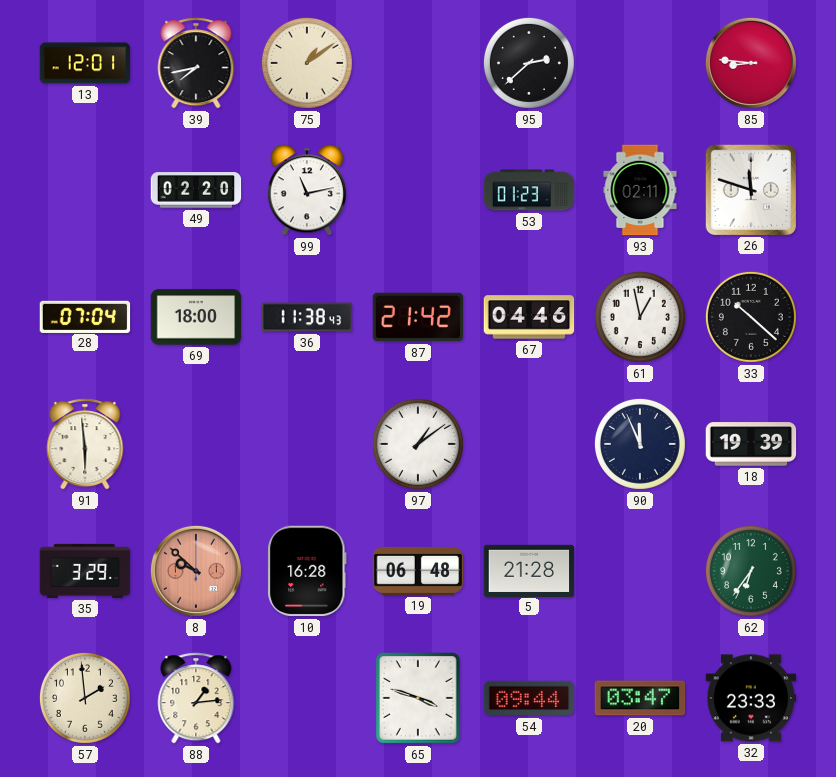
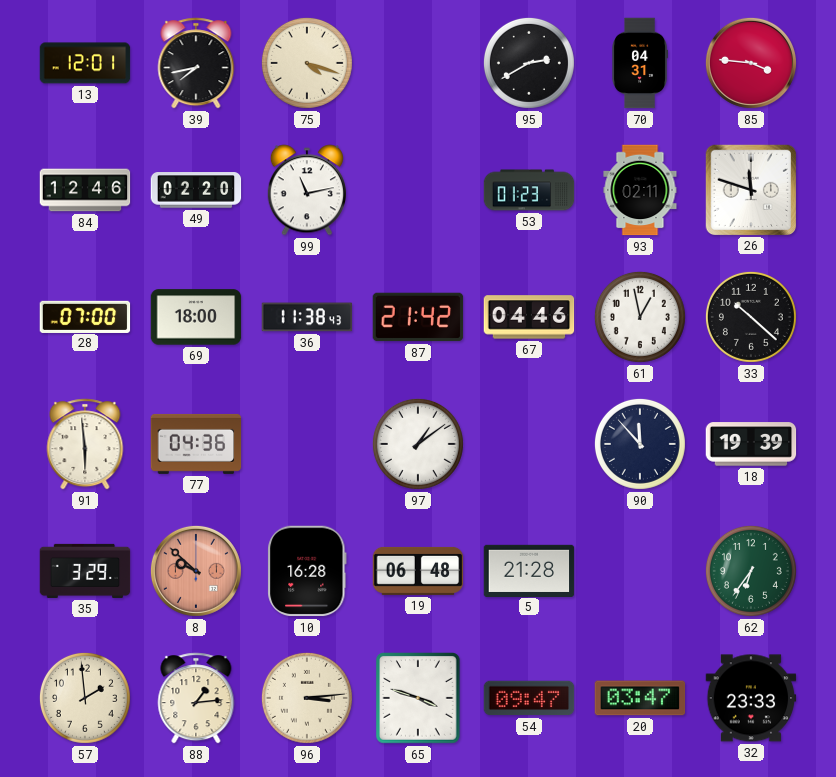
75: 1:09 -> 4:18 (307, 63)
95: 2:38 -> 2:40 (529, 63)
70: none -> 04:31 (639, 63)
85: 8:46 -> 3:46 (751, 63)
84: none -> 12:46 (85, 190)
28: 07:04 -> 07:00 (85, 316)
77: none -> 04:36 (196, 444)
90: 11:56 -> 11:53 (640, 444)
96: none -> 3:14 (307, 698)
54: 09:44 -> 09:47 (529, 698)
